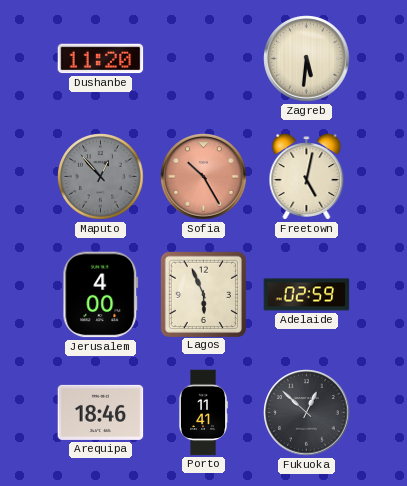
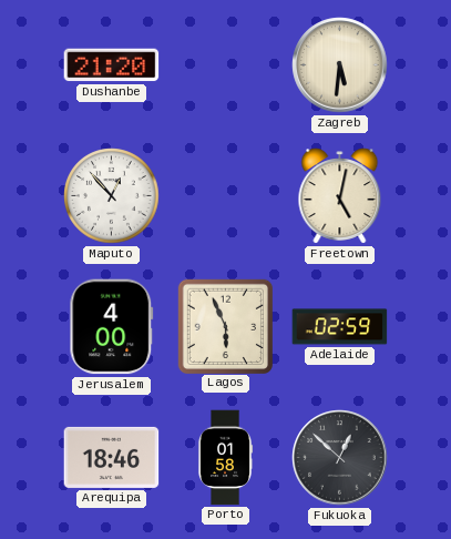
Dushanbe: 11:20 -> 21:20 (112, 65)
Maputo dial: grey -> white (112, 196)
Sofia: 10:25 -> none (204, 177)
Porto: 11:41 -> 01:58 (225, 458)
